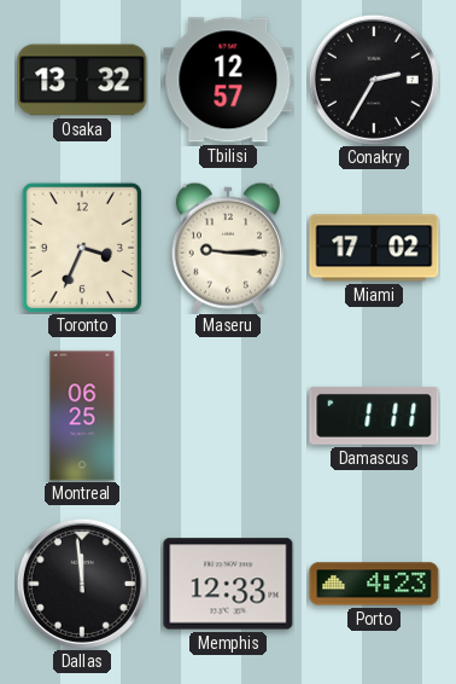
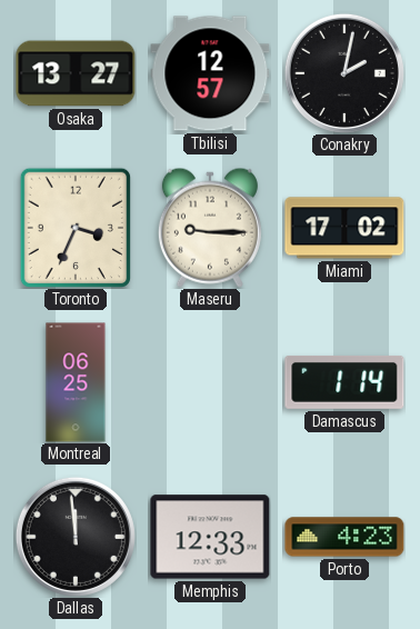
Osaka: 13:32 -> 13:27 (76, 73)
Conakry: 2:35 -> 2:02 (344, 73)
Damascus: 1:11 -> 1:14 (344, 382)
